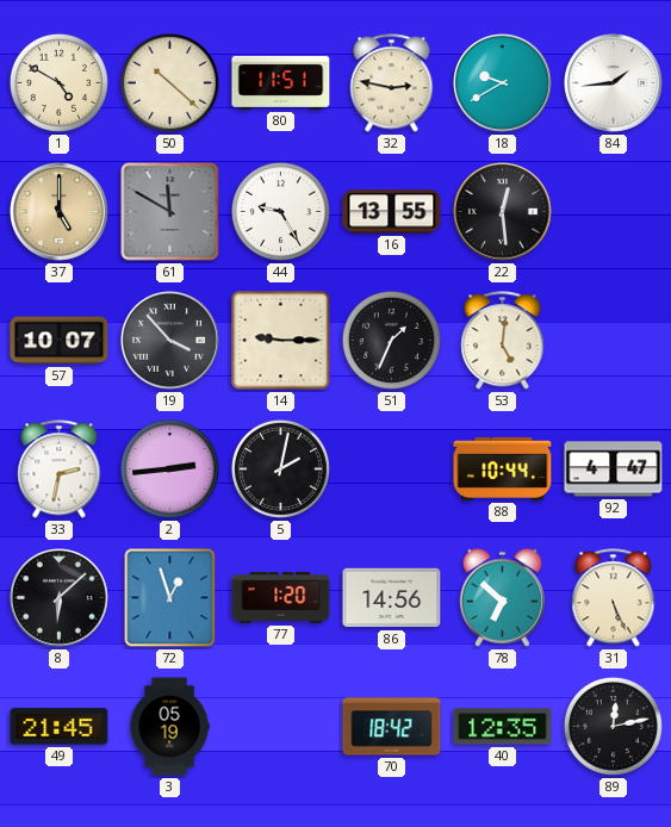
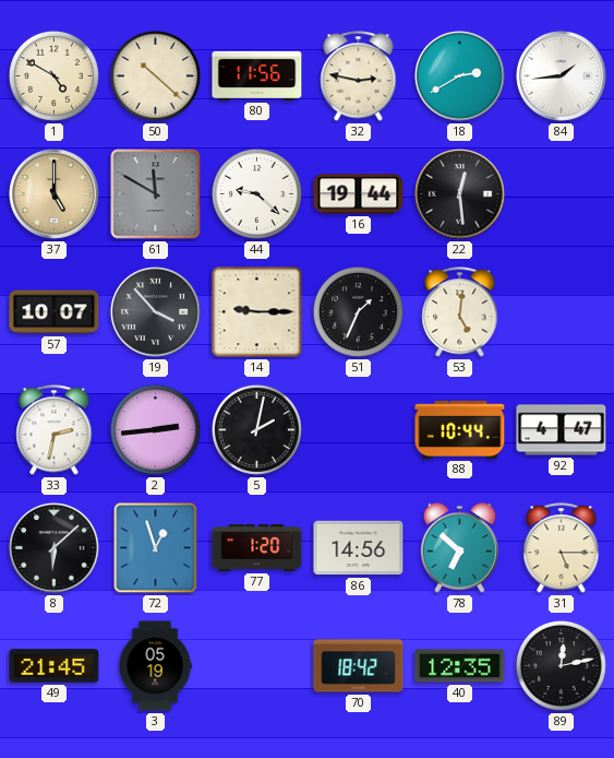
80: 11:51 -> 11:56 (257, 75)
18: 9:40 -> 2:40 (460, 76)
44: 9:25 -> 9:22 (256, 193)
16: 13:55 -> 19:44 (359, 194)
31: 5:26 -> 5:15 (562, 548)
